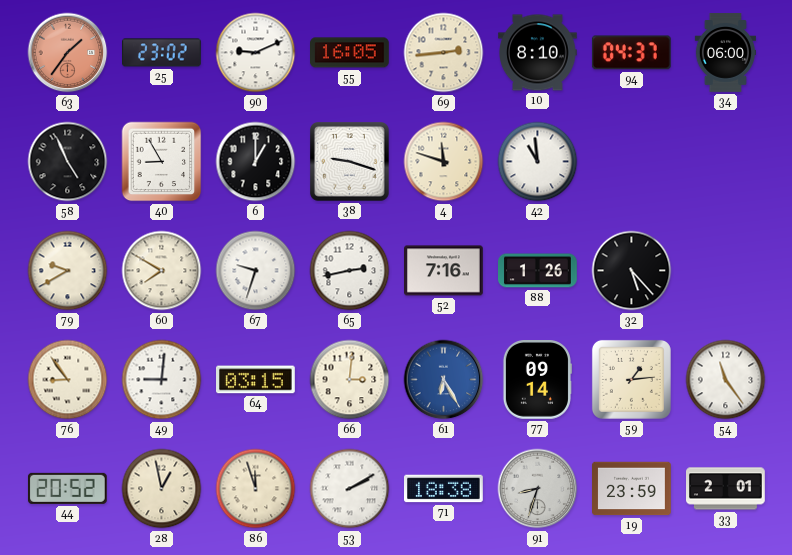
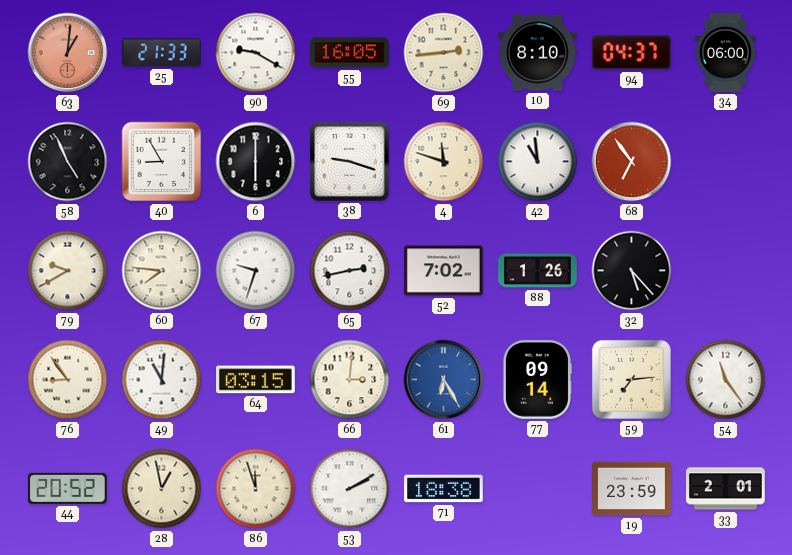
63: 1:36 -> 1:01 (68, 53)
25: 23:02 -> 21:33 (162, 53)
90: 9:11 -> 9:20 (256, 53)
6: 1:00 -> 6:00 (256, 162)
68: none -> 6:54 (632, 162)
60: 7:50 -> 7:46 (162, 271)
52: 7:16 -> 7:02 (444, 271)
49: 9:01 -> 11:01 (162, 380)
59: 1:14 -> 7:14 (631, 379)
91: 8:33 -> none (538, 489)
